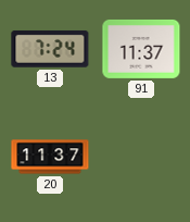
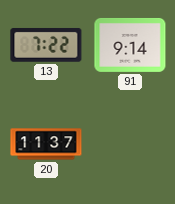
13: 7:24 -> 7:22 (46, 45)
91: 11:37 -> 9:14 (130, 45)
